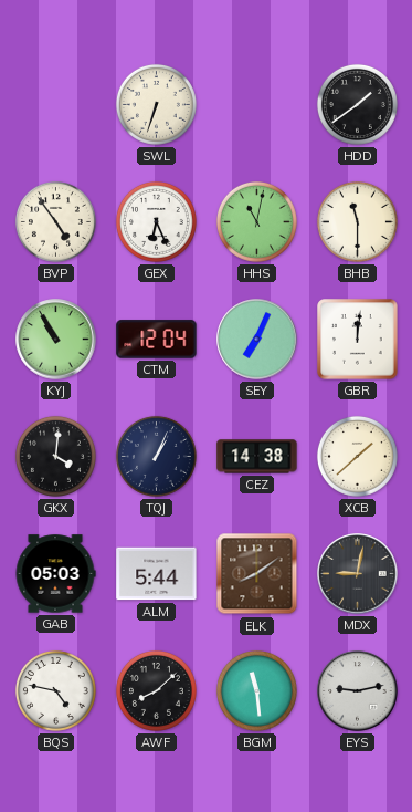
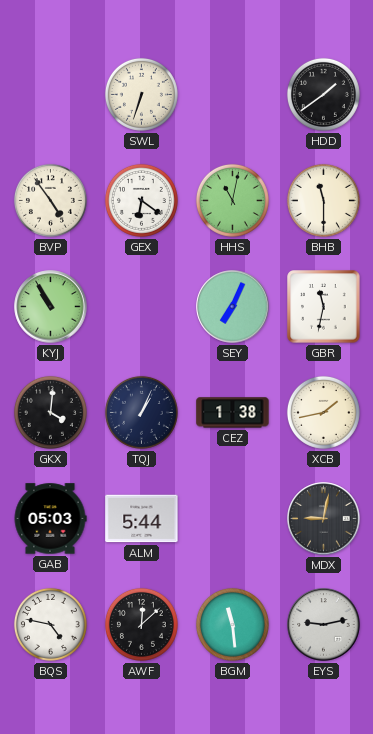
GEX: 6:26 -> 6:21 (141, 200)
CTM: 12:04 -> none (157, 340)
GBR: 12:01 -> 11:32 (324, 307)
CEZ: 14:38 -> 1:38 (233, 413)
XCB: 1:38 -> 1:43 (323, 412)
ELK: 8:09 -> none (257, 574)
AWF: 8:08 -> 12:08 (141, 624)
